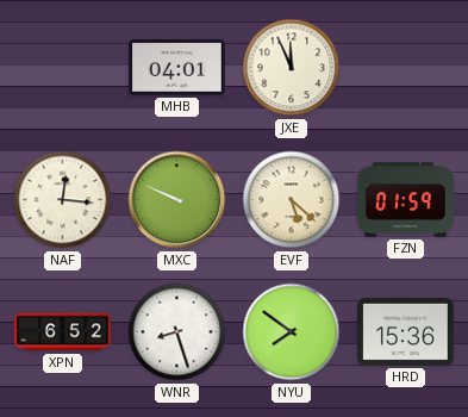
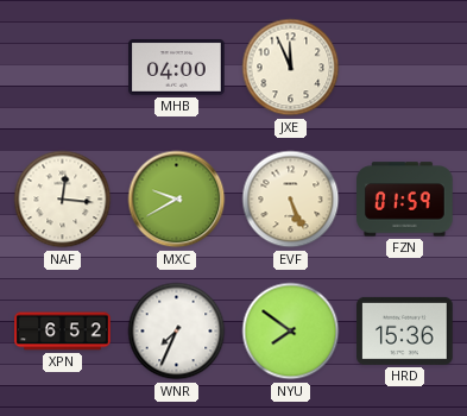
MHB: 04:01 -> 04:00 (177, 68)
MXC: 9:49 -> 9:40 (177, 200)
EVF: 5:22 -> 5:26 (291, 200)
WNR: 8:27 -> 7:34 (177, 332)
